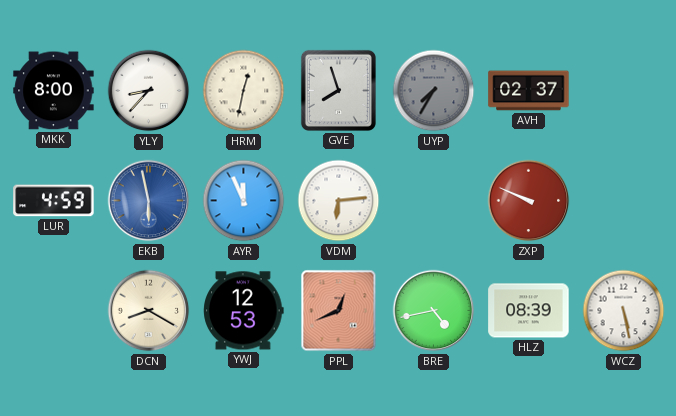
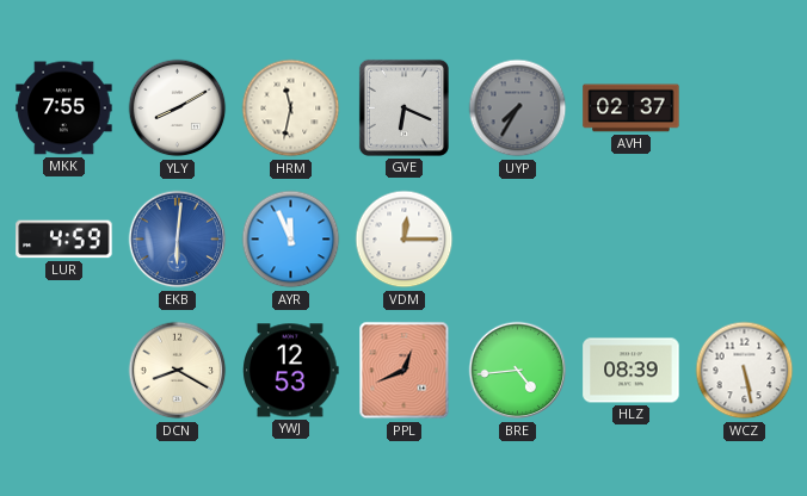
MKK: 8:00 -> 7:55 (64, 108)
YLY: 8:37 -> 8:10 (178, 108)
HRM: 12:32 -> 11:32 (291, 108)
GVE: 7:57 -> 6:19 (403, 107)
EKB: 5:58 -> 6:01 (178, 240)
VDM: 6:14 -> 12:15 (405, 240)
ZXP: 9:49 -> none (529, 201)
BRE: 4:43 -> 4:44 (518, 371)
